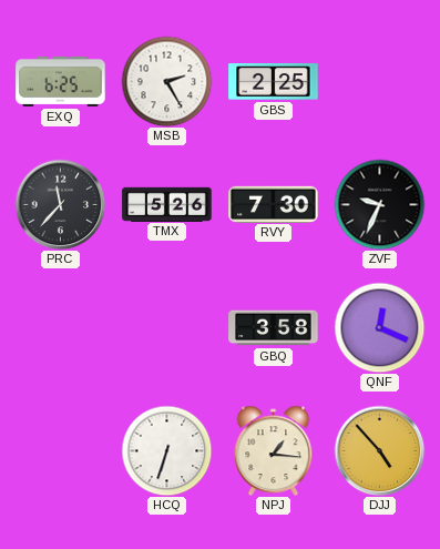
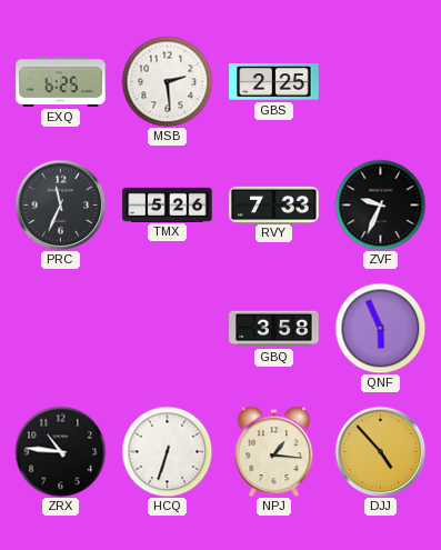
MSB: 2:25 -> 2:29 (167, 81)
PRC: 11:37 -> 11:34 (60, 204)
RVY: 7:30 -> 7:33 (274, 204)
QNF: 12:19 -> 5:56 (380, 328)
ZRX: none -> 10:46 (60, 451)
